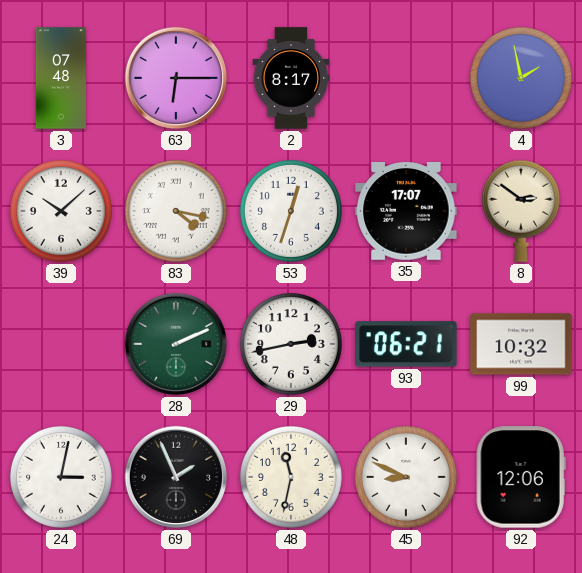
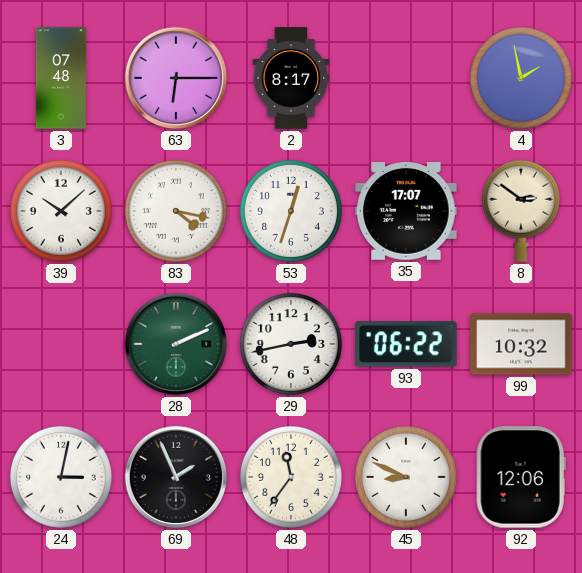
93: 06:21 -> 06:22 (406, 344)
48: 11:32 -> 11:36 (291, 477)
